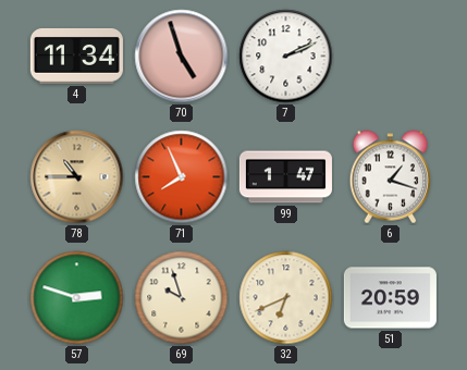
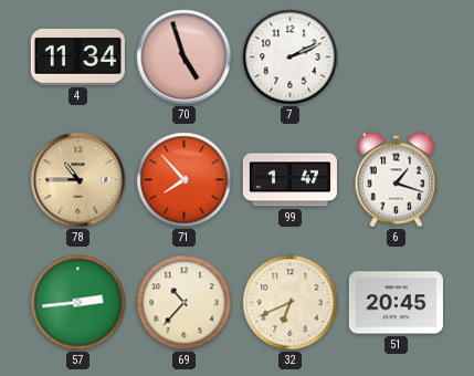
71: 7:56 -> 7:53 (185, 180)
57: 2:48 -> 2:44 (78, 303)
69: 9:57 -> 10:37 (185, 303)
51: 20:59 -> 20:45 (396, 303)
